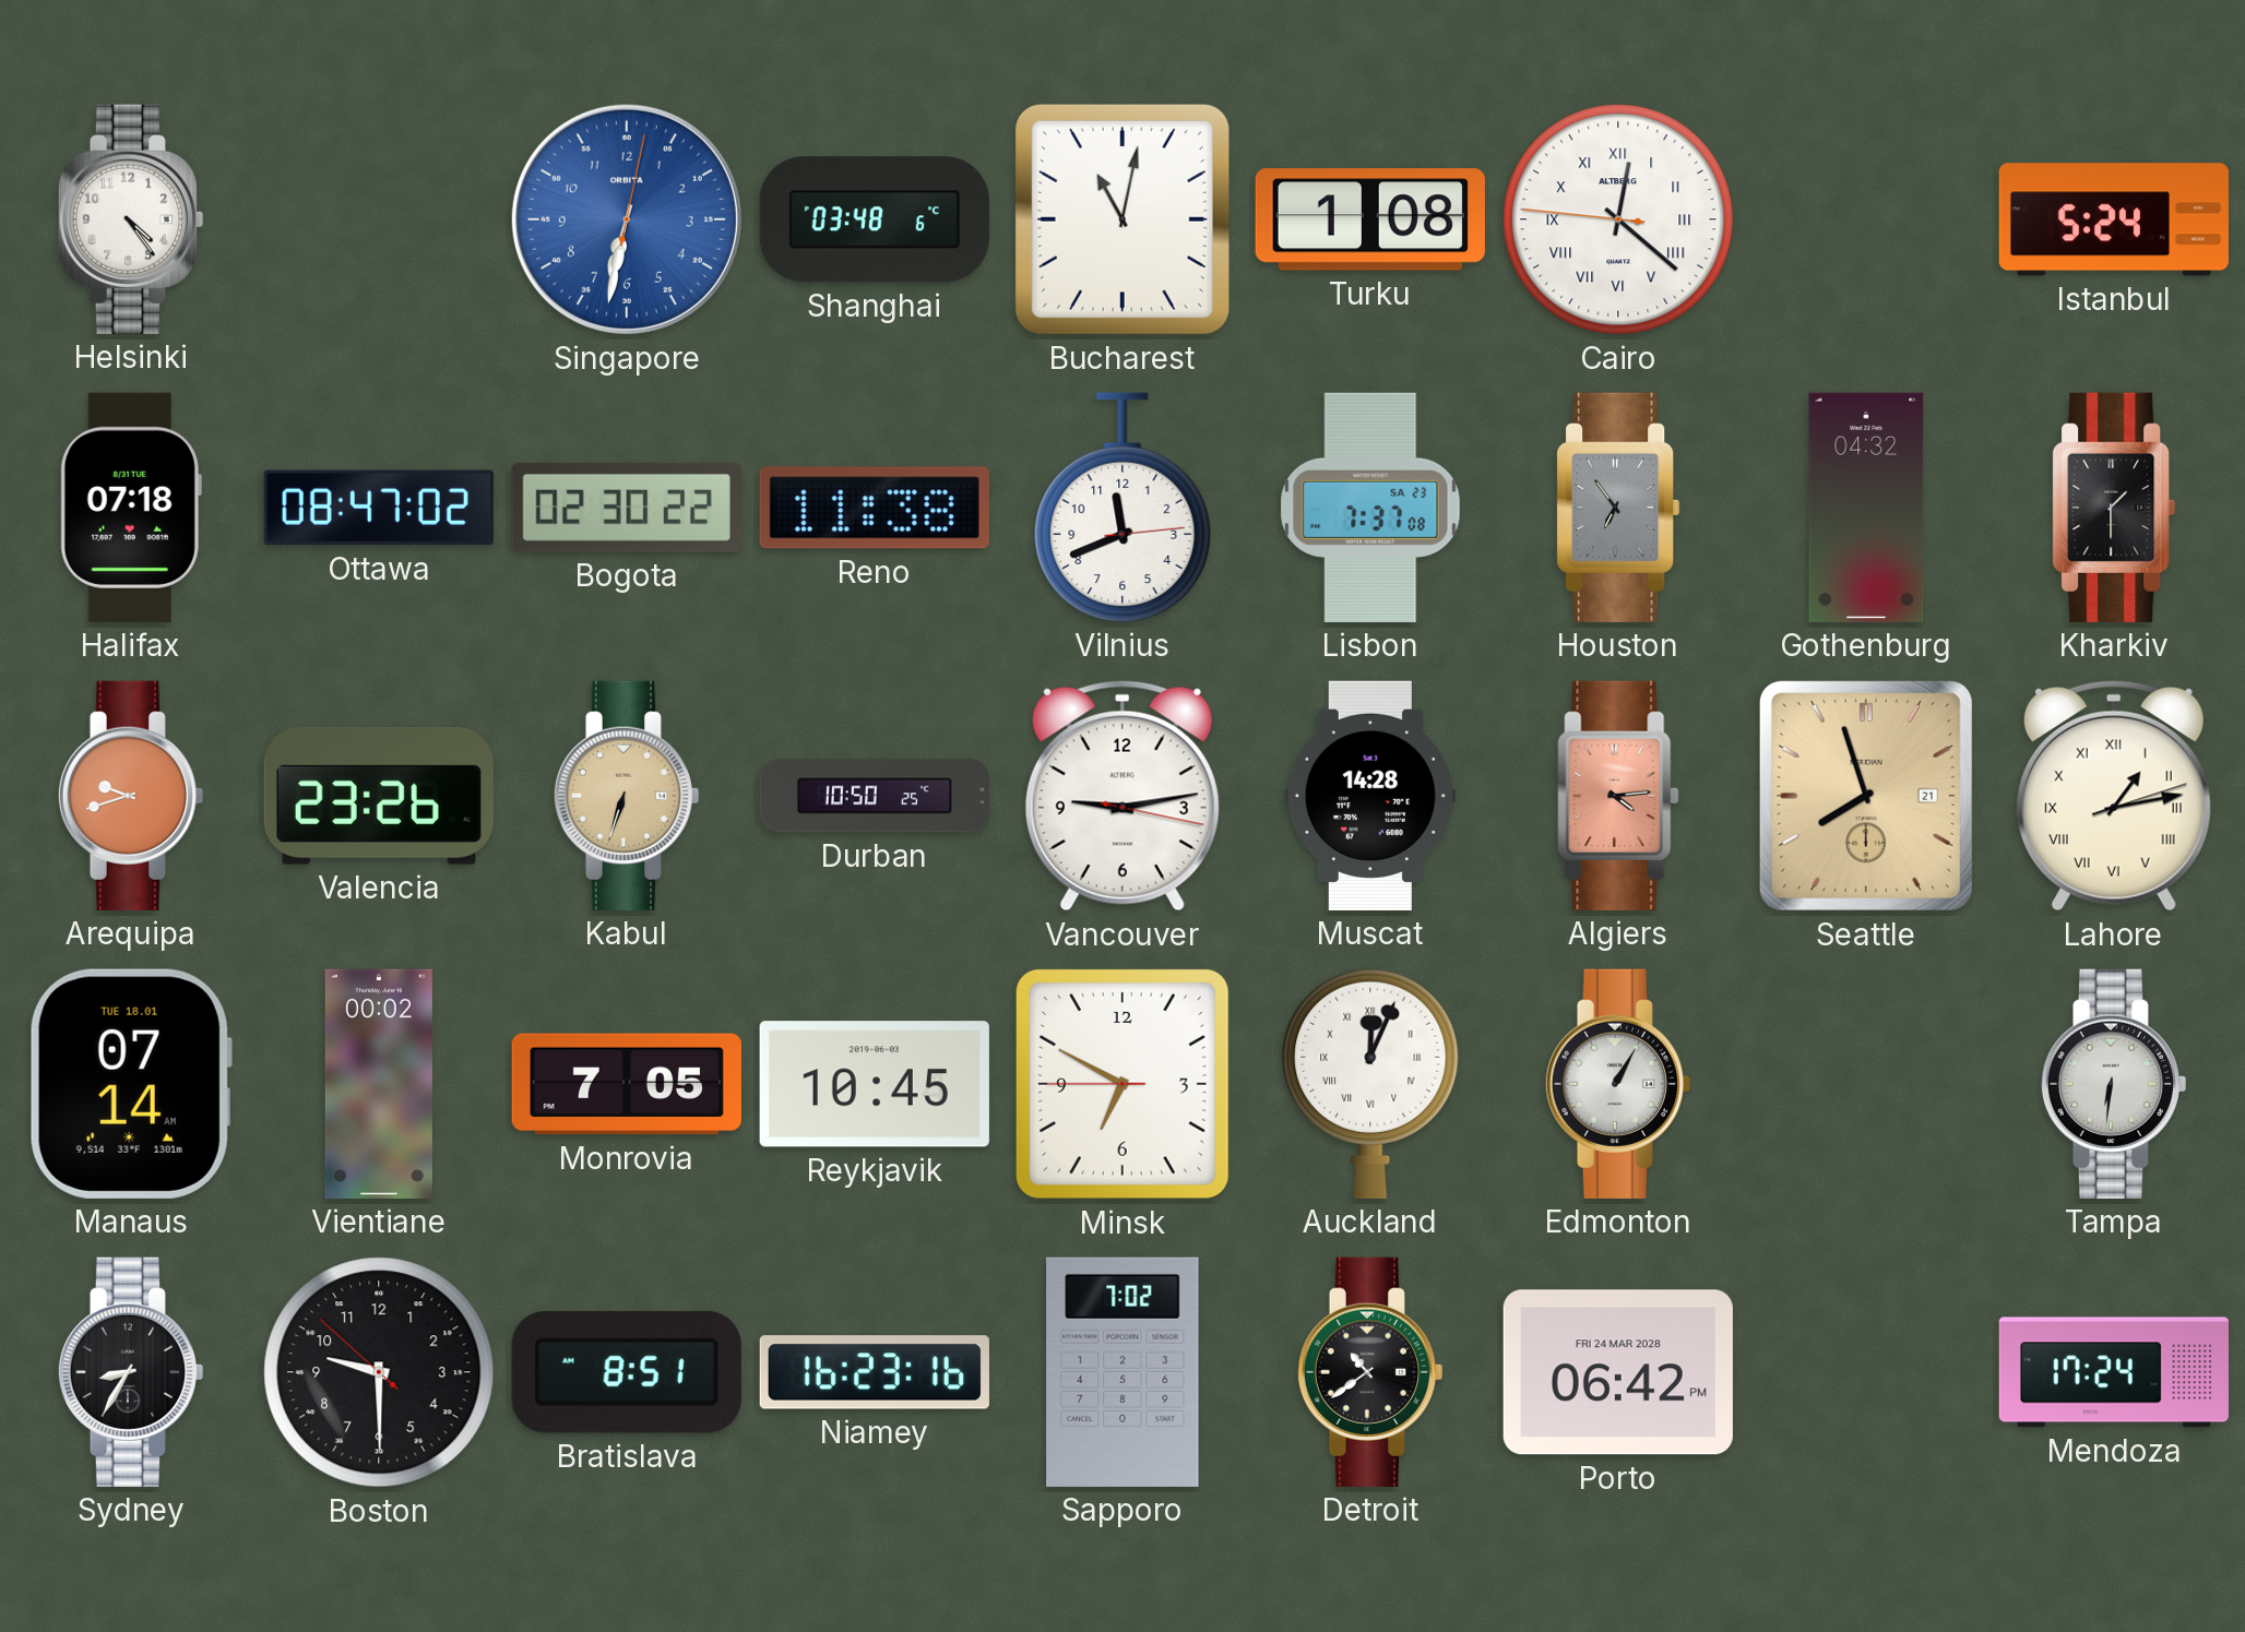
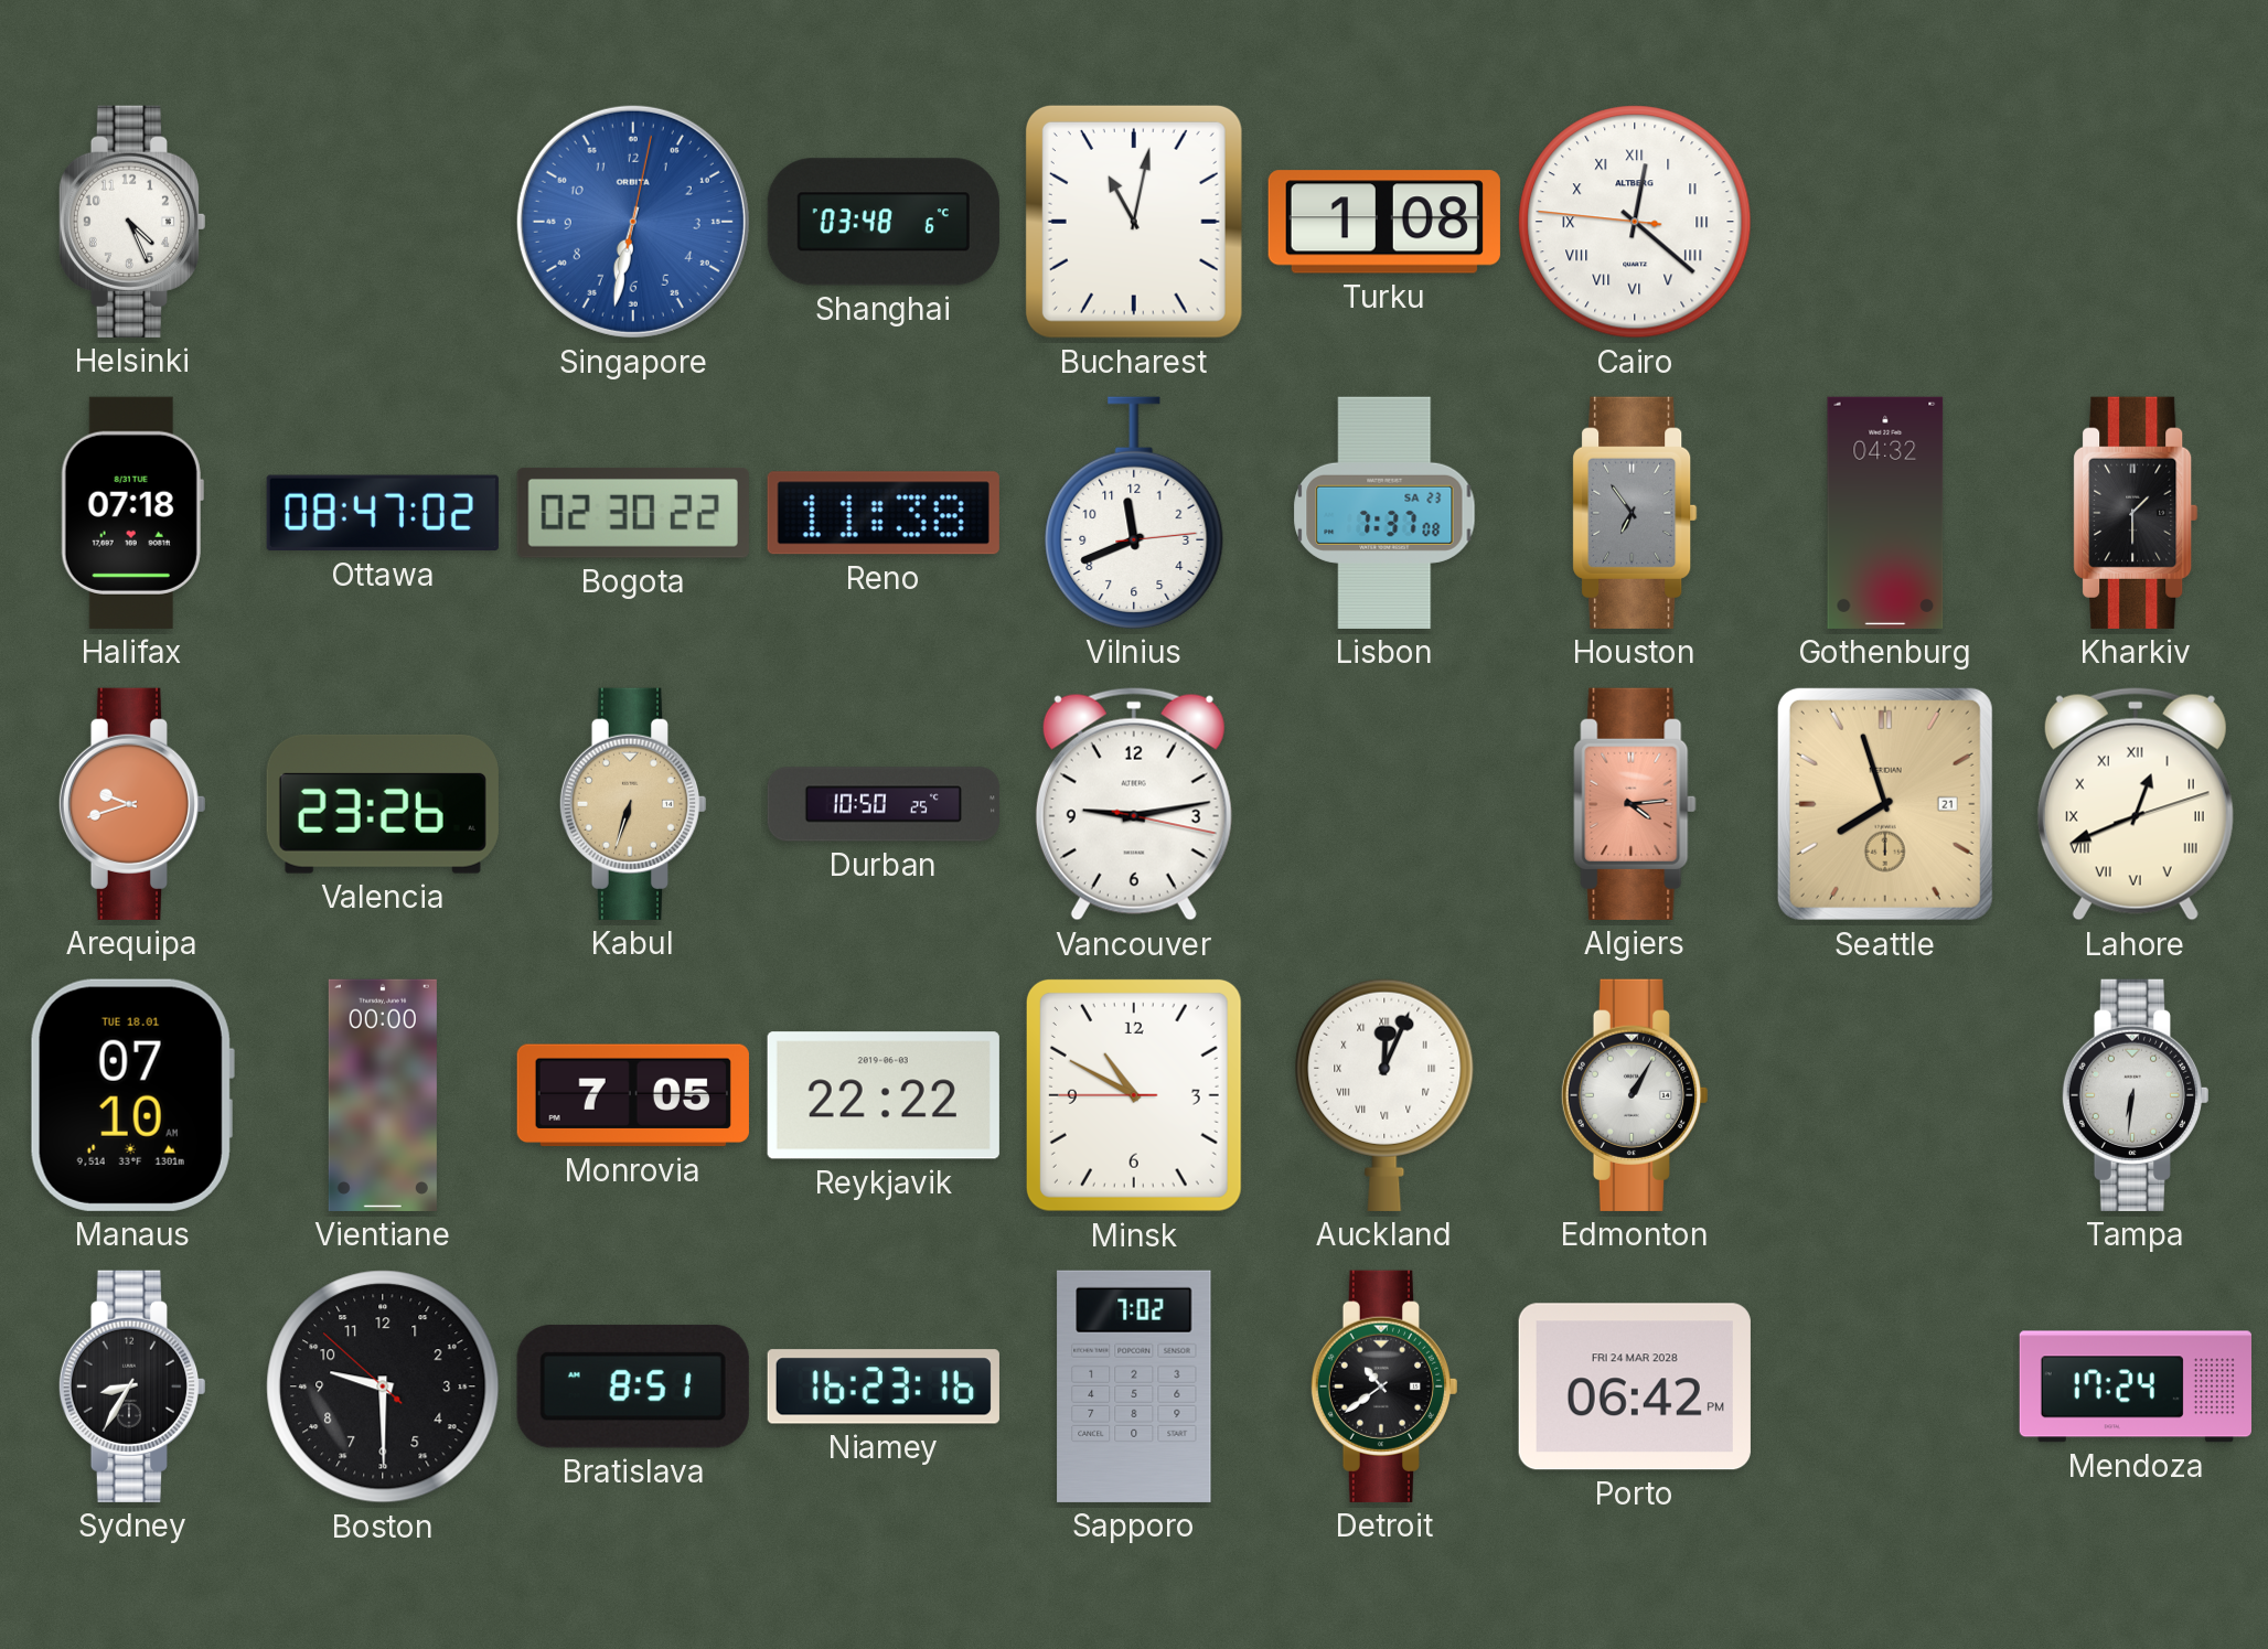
Helsinki: 4:24 -> 4:26 (131, 222)
Istanbul: 5:24 -> none (2114, 219)
Muscat: 14:28 -> none (1370, 796)
Lahore: 1:13 -> 12:41 (2136, 804)
Manaus: 07:14 -> 07:10 (132, 1095)
Vientiane: 00:02 -> 00:00 (383, 1095)
Reykjavik: 10:45 -> 22:22 (884, 1095)
Minsk: 6:49 -> 10:49 (1134, 1095)
